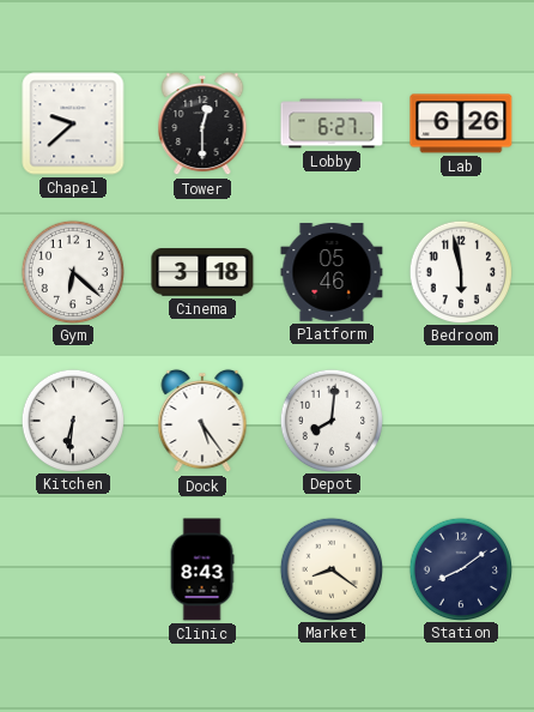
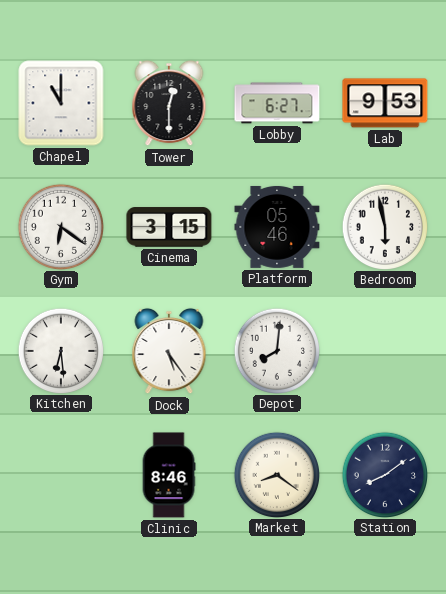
Chapel: 9:38 -> 11:00 (61, 103)
Lab: 6:26 -> 9:53 (385, 103)
Gym: 6:22 -> 6:21 (60, 226)
Cinema: 3:18 -> 3:15 (169, 227)
Kitchen: 6:31 -> 6:29 (60, 350)
Clinic: 8:43 -> 8:46 (169, 475)
